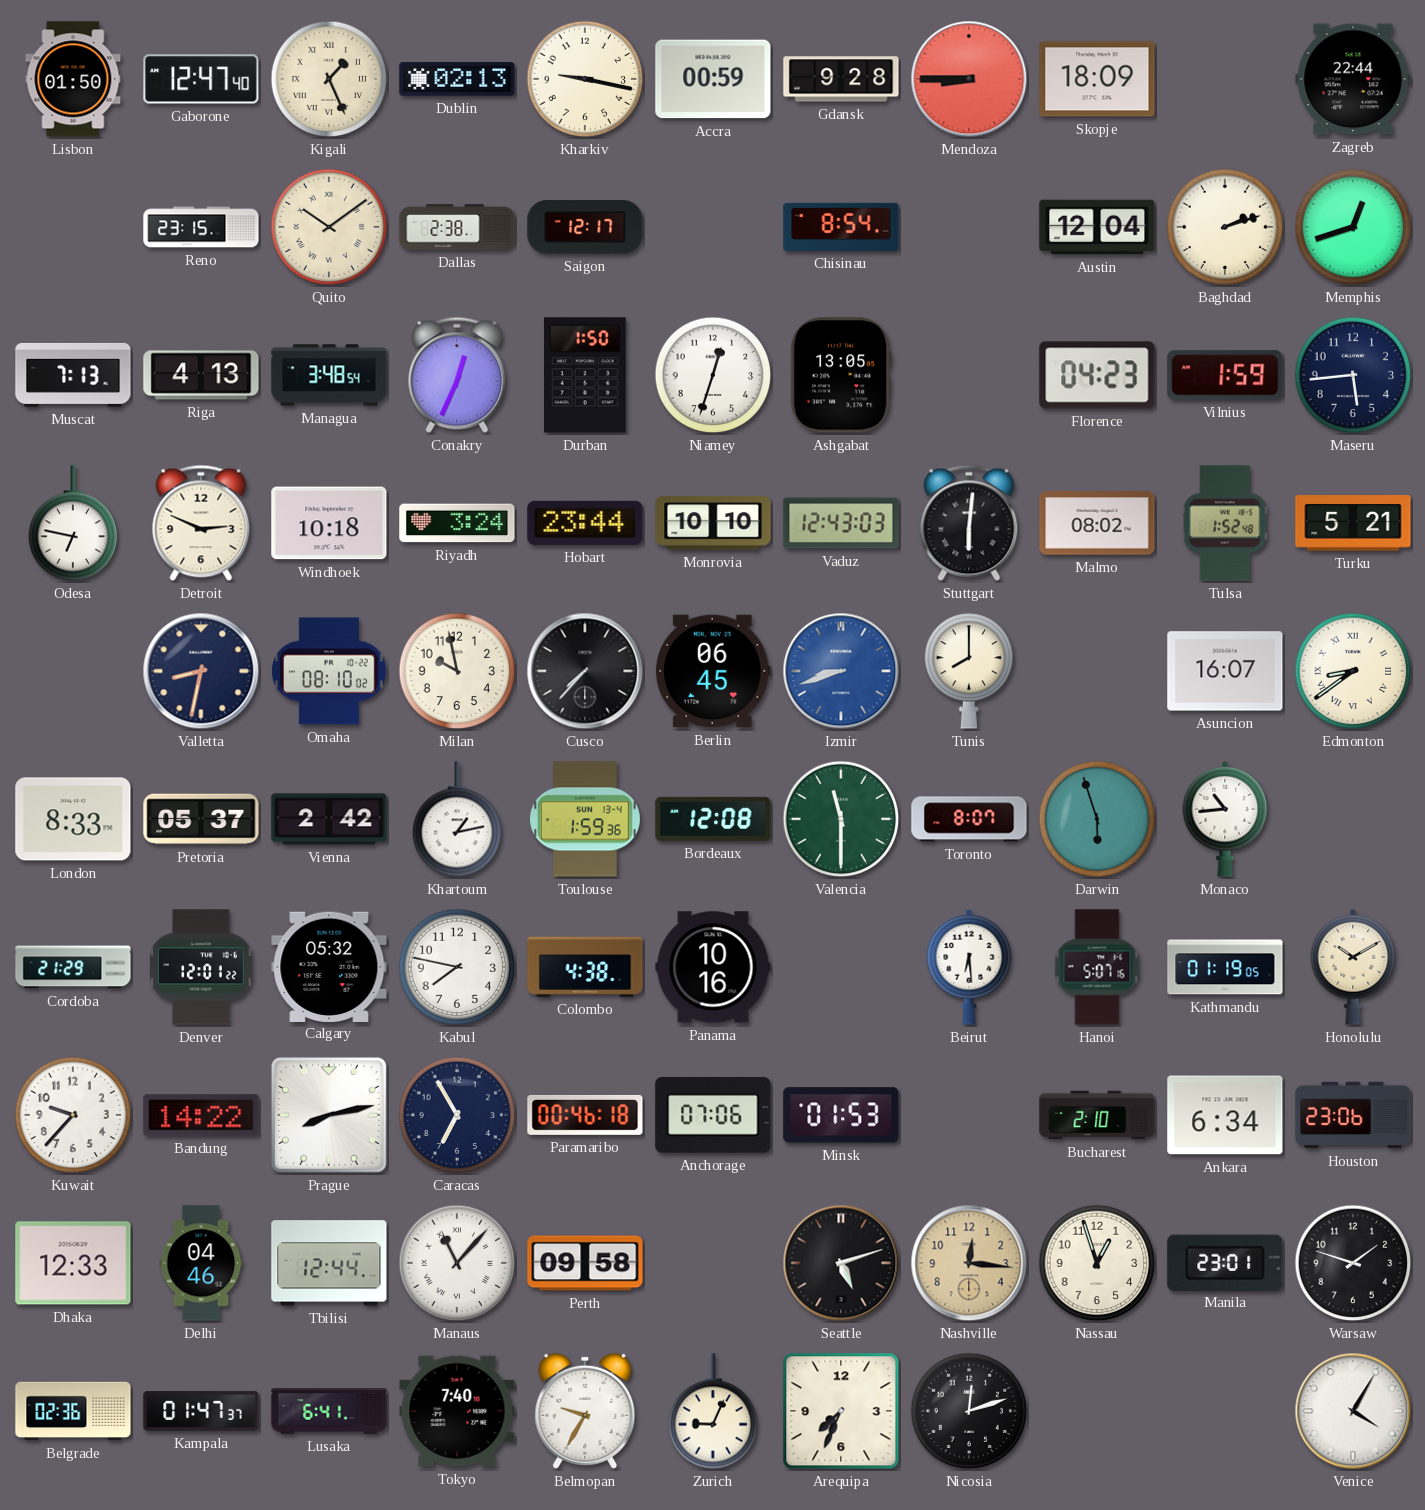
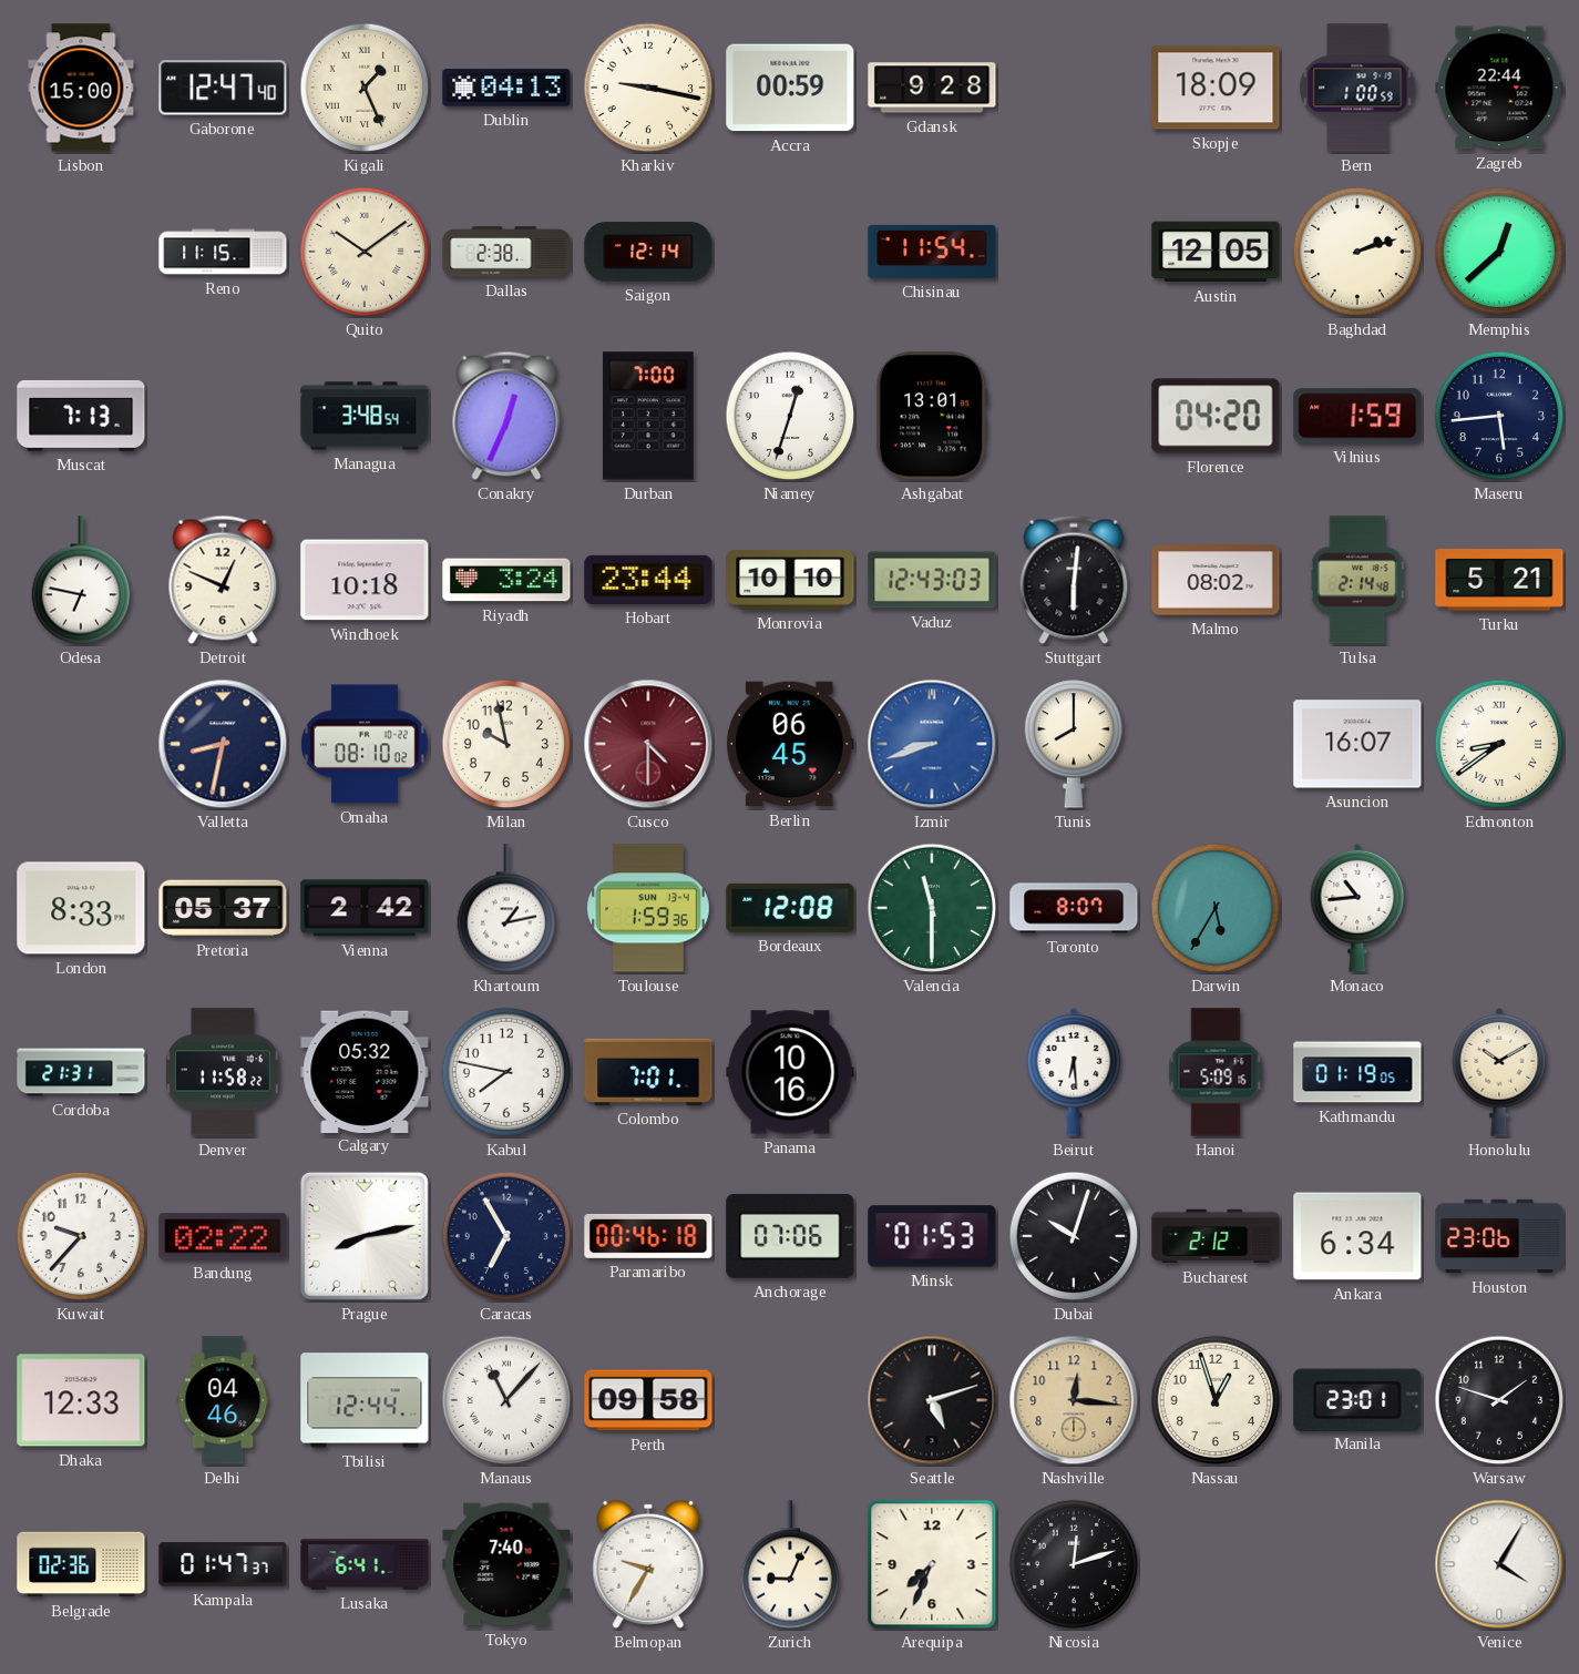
Lisbon: 01:50 -> 15:00 (81, 88)
Dublin: 02:13 -> 04:13 (506, 88)
Mendoza: 8:45 -> none (969, 79)
Bern: none -> 1:00 (1357, 88)
Reno: 23:15 -> 11:15 (223, 252)
Saigon: 12:17 -> 12:14 (648, 252)
Chisinau: 8:54 -> 11:54 (932, 252)
Austin: 12:04 -> 12:05 (1216, 252)
Memphis: 12:42 -> 12:38 (1499, 252)
Riga: 4:13 -> none (201, 375)
Durban: 1:50 -> 7:00 (649, 416)
Ashgabat: 13:05 -> 13:01 (932, 416)
Florence: 04:23 -> 04:20 (1216, 416)
Detroit: 2:49 -> 12:49 (223, 580)
Tulsa: 1:52 -> 2:14 (1357, 580)
Cusco: 7:37 -> 4:30 (648, 744)
Cusco dial: black -> burgundy (648, 744)
Darwin: 5:57 -> 5:35 (1216, 908)
Cordoba: 21:29 -> 21:31 (81, 1072)
Denver: 12:01 -> 11:58 (224, 1072)
Colombo: 4:38 -> 7:01 (648, 1072)
Hanoi: 5:07 -> 5:09 (1216, 1072)
Bandung: 14:22 -> 02:22 (223, 1236)
Dubai: none -> 10:03 (1074, 1236)
Bucharest: 2:10 -> 2:12 (1216, 1236)
